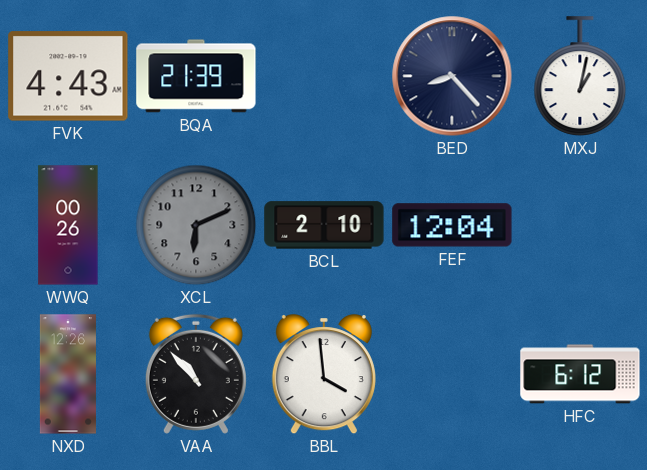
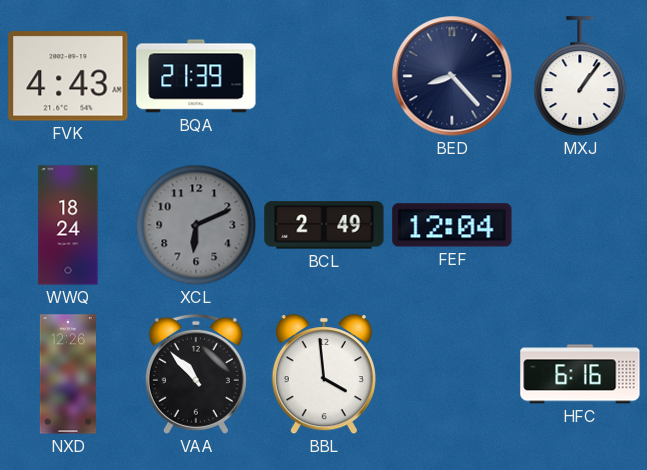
MXJ: 1:02 -> 1:06 (580, 76)
WWQ: 00:26 -> 18:24 (68, 225)
BCL: 2:10 -> 2:49 (324, 225)
HFC: 6:12 -> 6:16 (580, 374)
